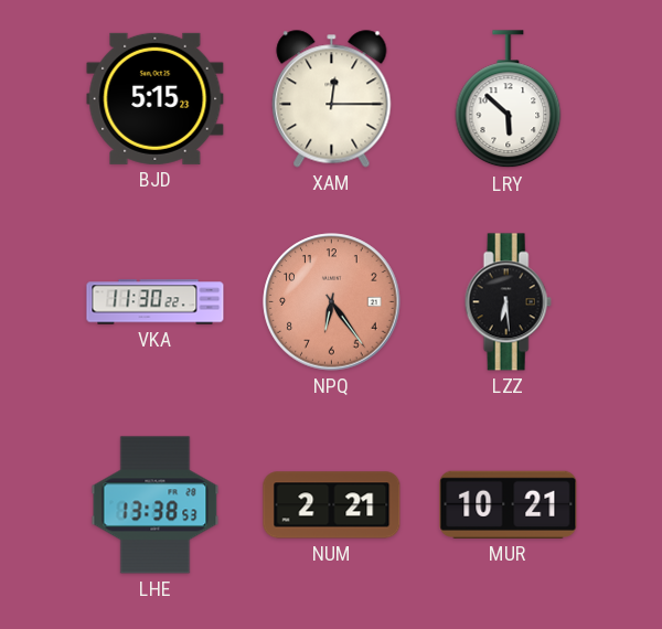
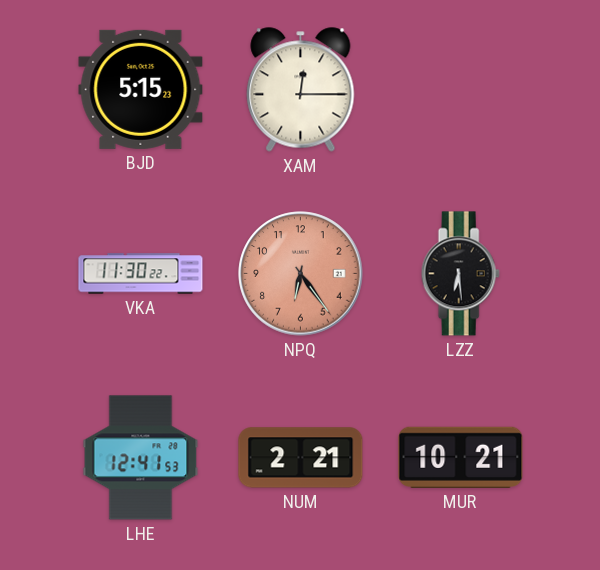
LRY: 5:52 -> none (509, 99)
LHE: 13:38 -> 12:41 (141, 458)
